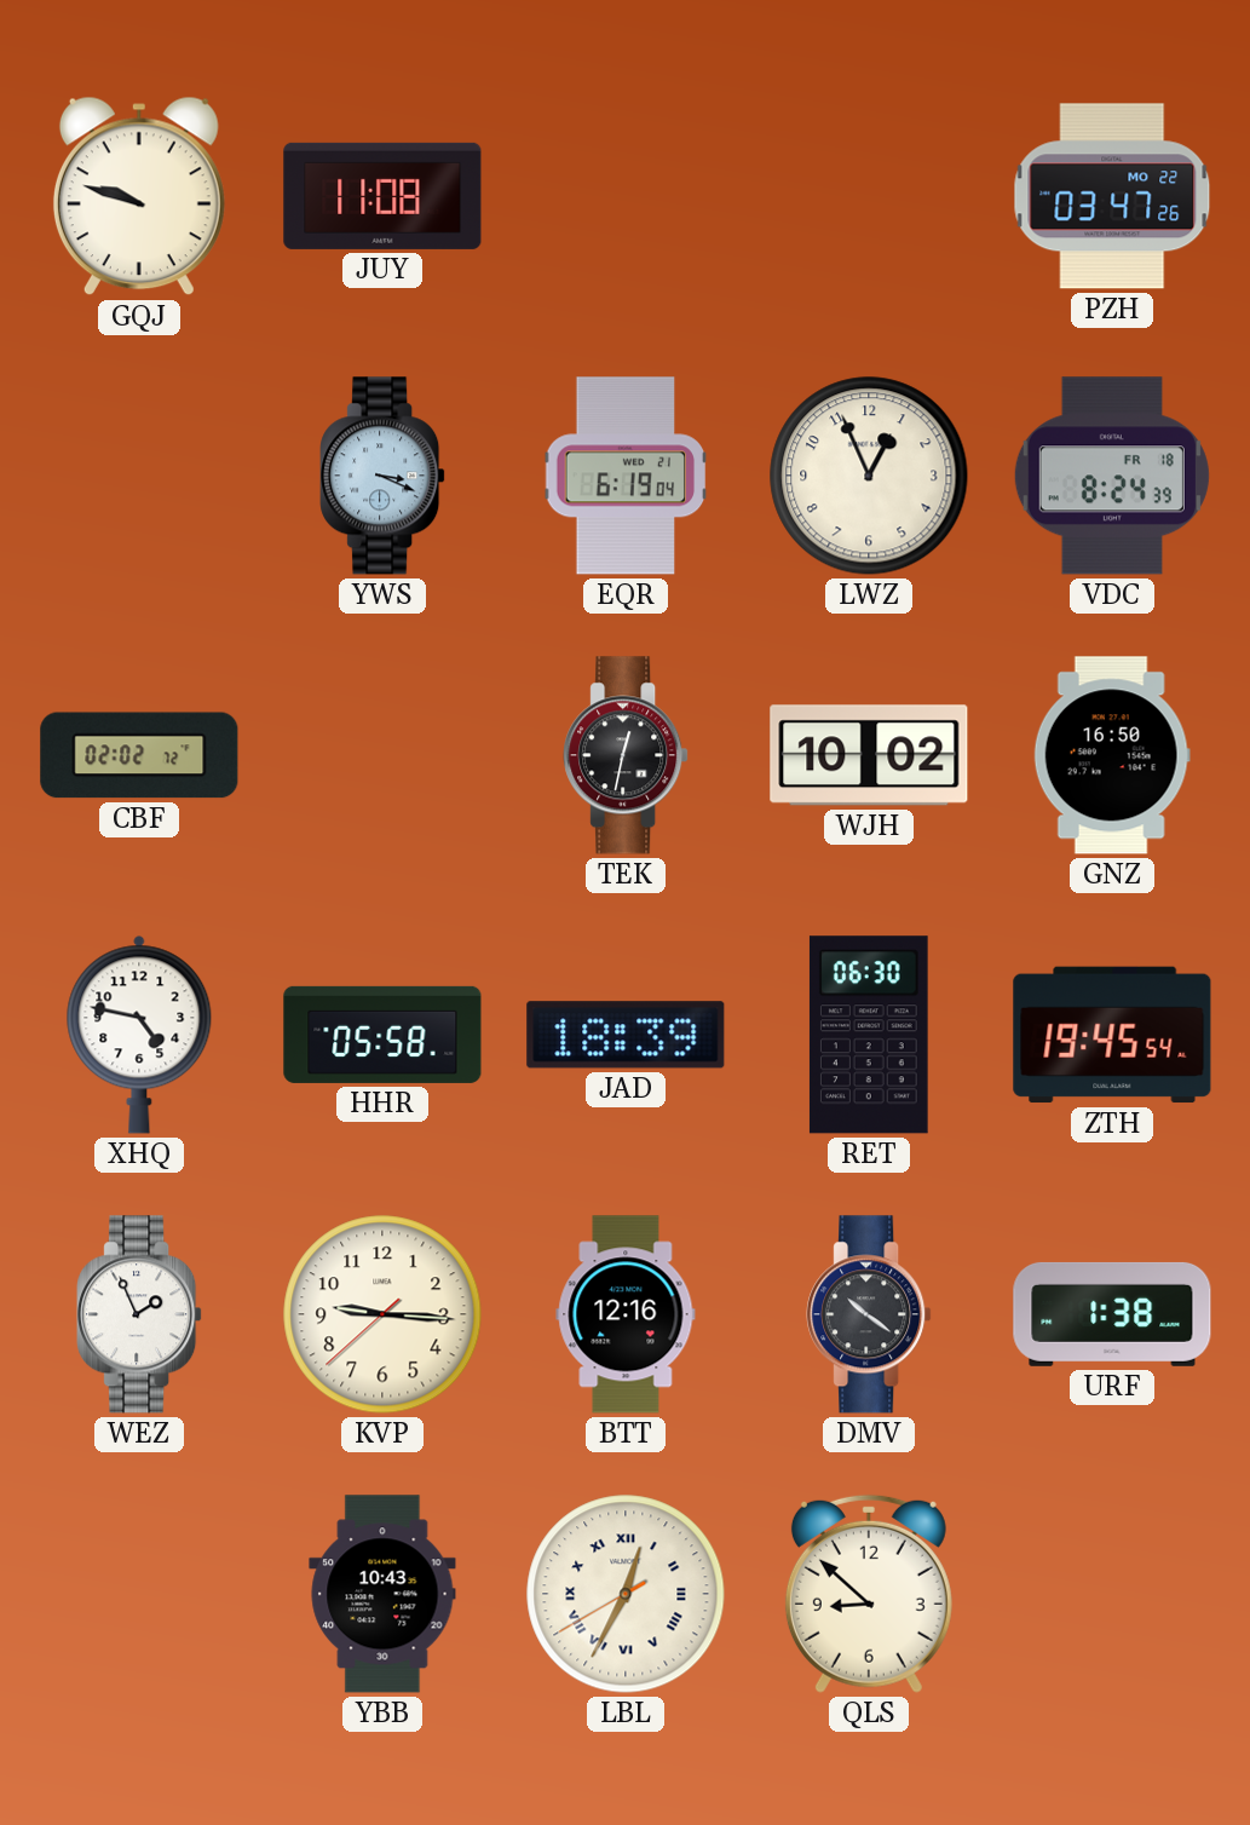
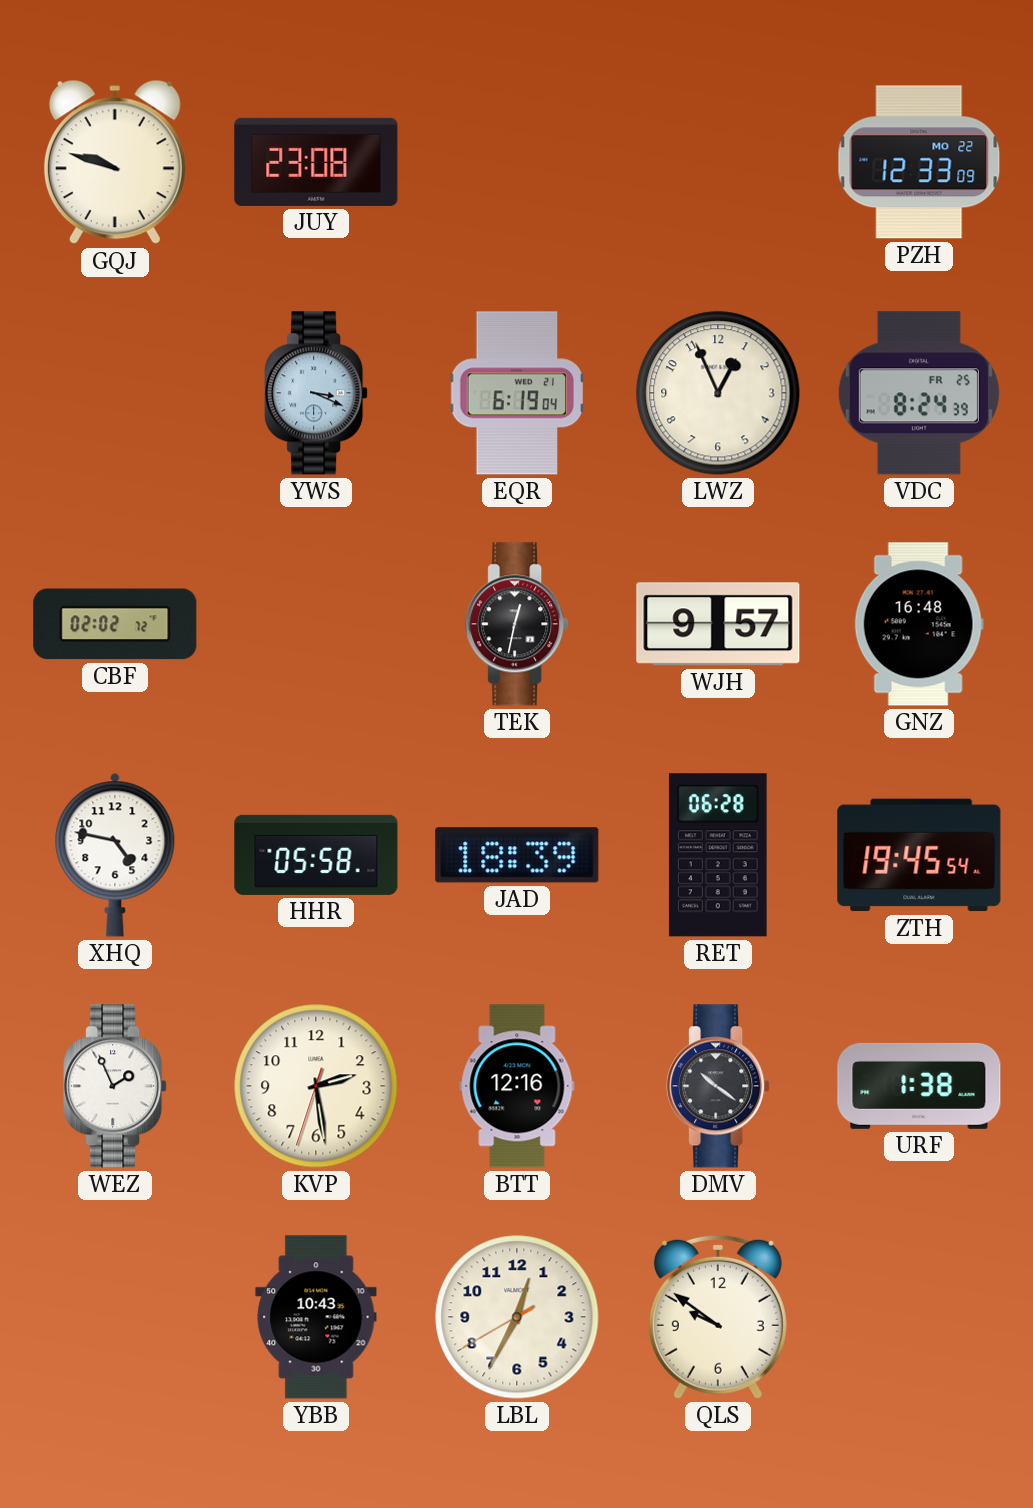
JUY: 11:08 -> 23:08 (316, 162)
PZH: 03:47 -> 12:33 (919, 162)
VDC date: FR 18 -> FR 25 (919, 393)
WJH: 10:02 -> 9:57 (718, 624)
GNZ: 16:50 -> 16:48 (919, 624)
RET: 06:30 -> 06:28 (718, 855)
KVP: 9:15 -> 2:28 (316, 1086)
LBL numerals: Roman -> Arabic (517, 1317)
QLS: 8:52 -> 9:51 (718, 1317)
